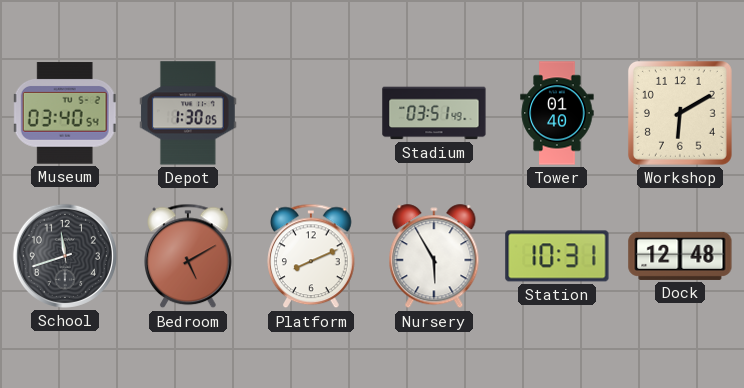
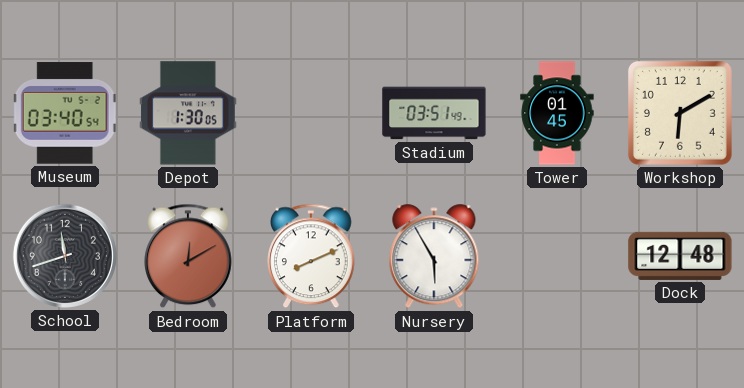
Tower: 01:40 -> 01:45 (557, 113)
Bedroom: 5:10 -> 12:10 (189, 256)
Station: 10:31 -> none (557, 256)
